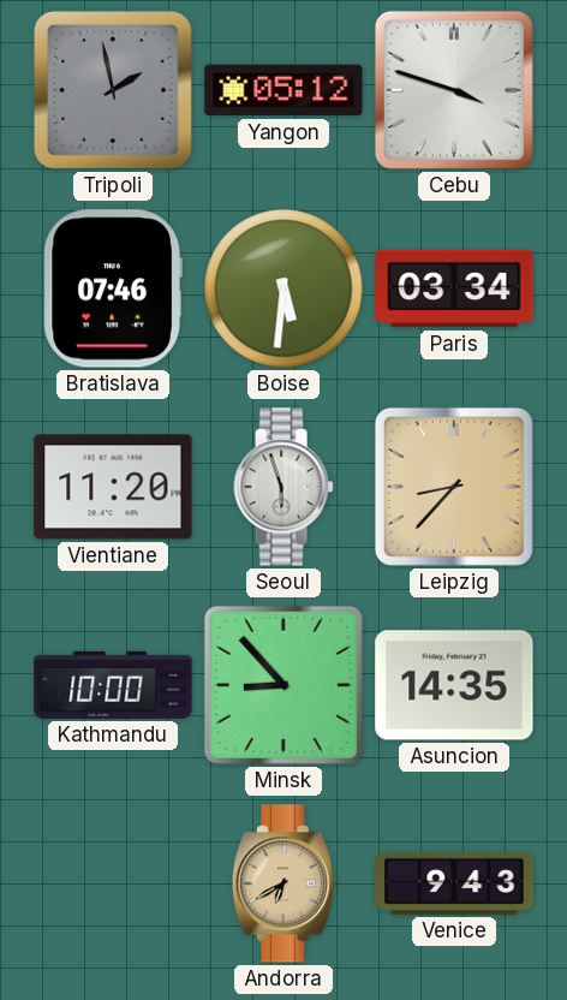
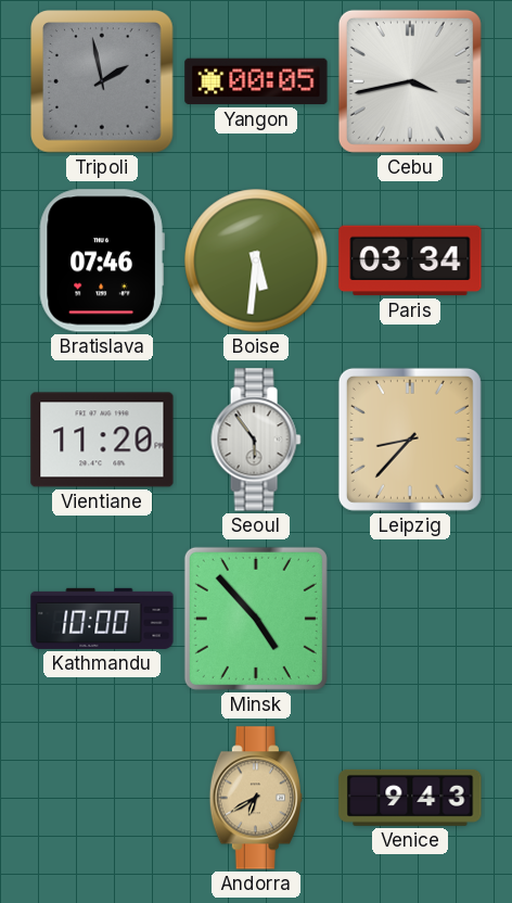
Yangon: 05:12 -> 00:05 (256, 81)
Cebu: 3:48 -> 3:43 (410, 81)
Seoul: 5:57 -> 5:54 (256, 440)
Minsk: 8:53 -> 4:53 (256, 619)
Asuncion: 14:35 -> none (454, 685)
